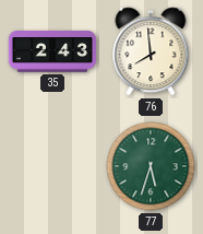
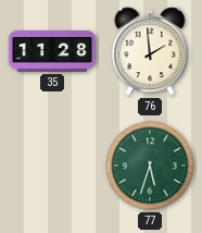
35: 2:43 -> 11:28 (51, 51)
76: 7:59 -> 1:59 (150, 51)
